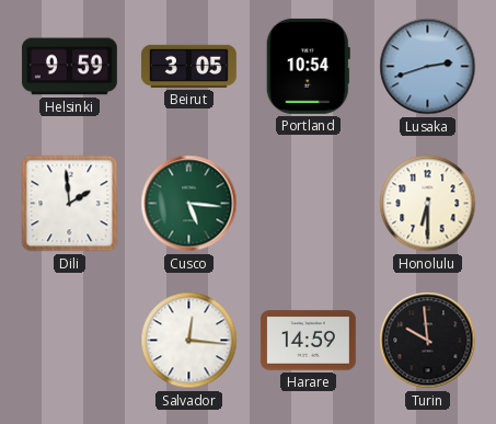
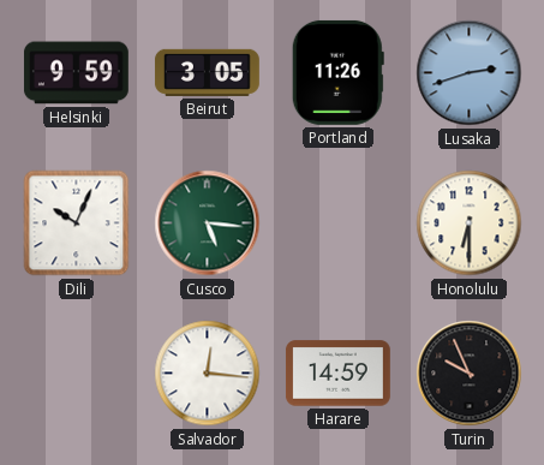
Portland: 10:54 -> 11:26 (337, 72)
Dili: 1:59 -> 10:04 (77, 223)
Turin: 9:59 -> 9:56 (470, 374)
